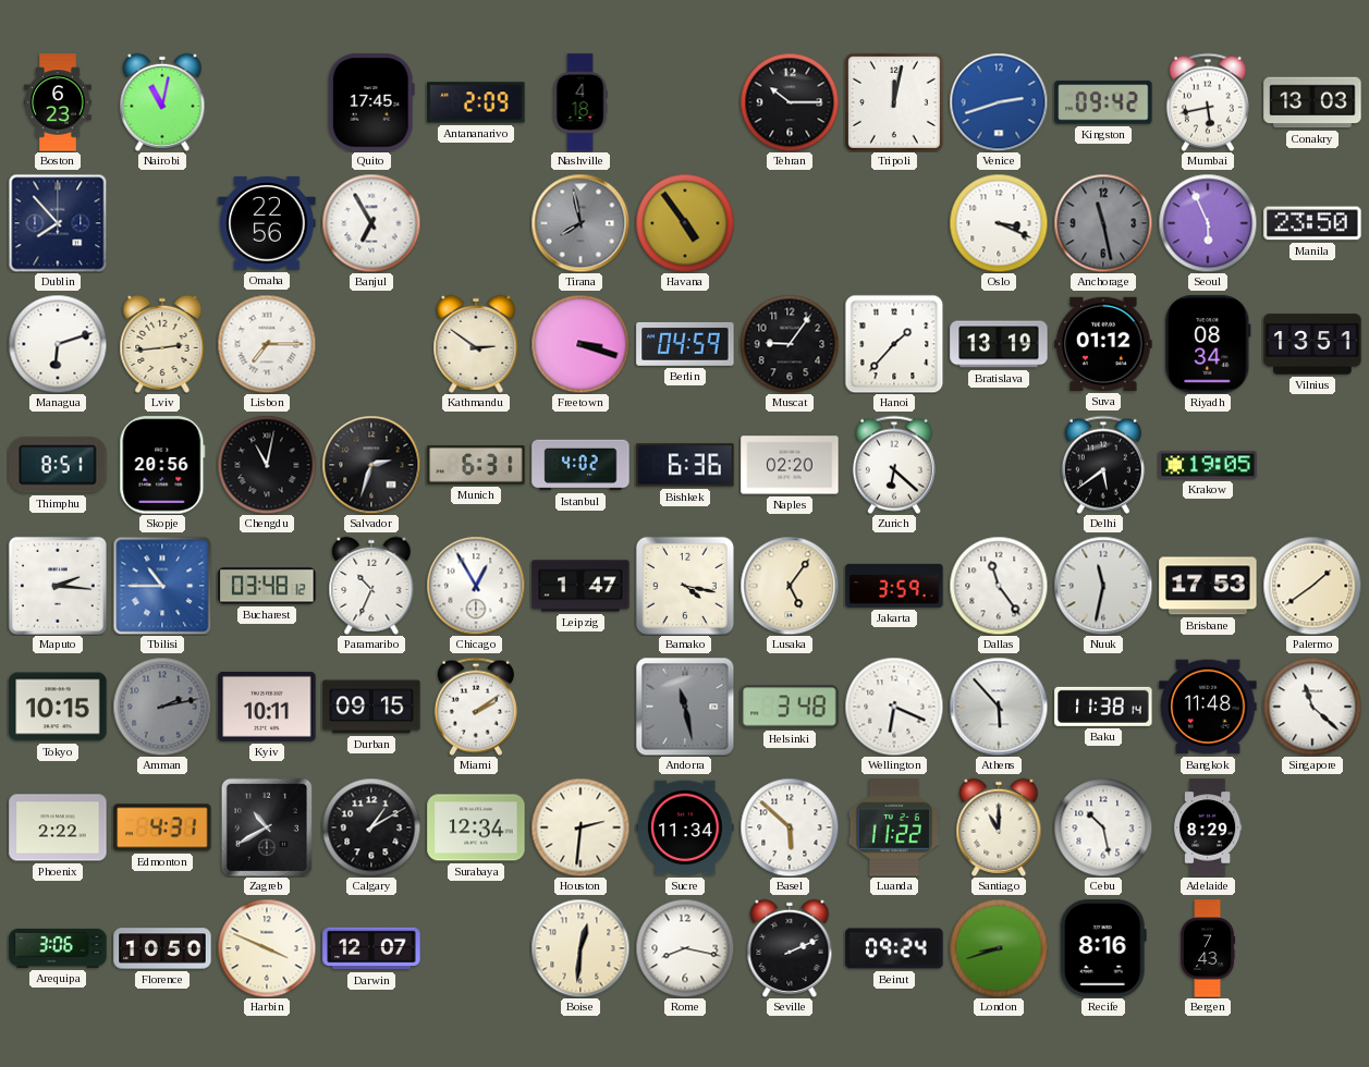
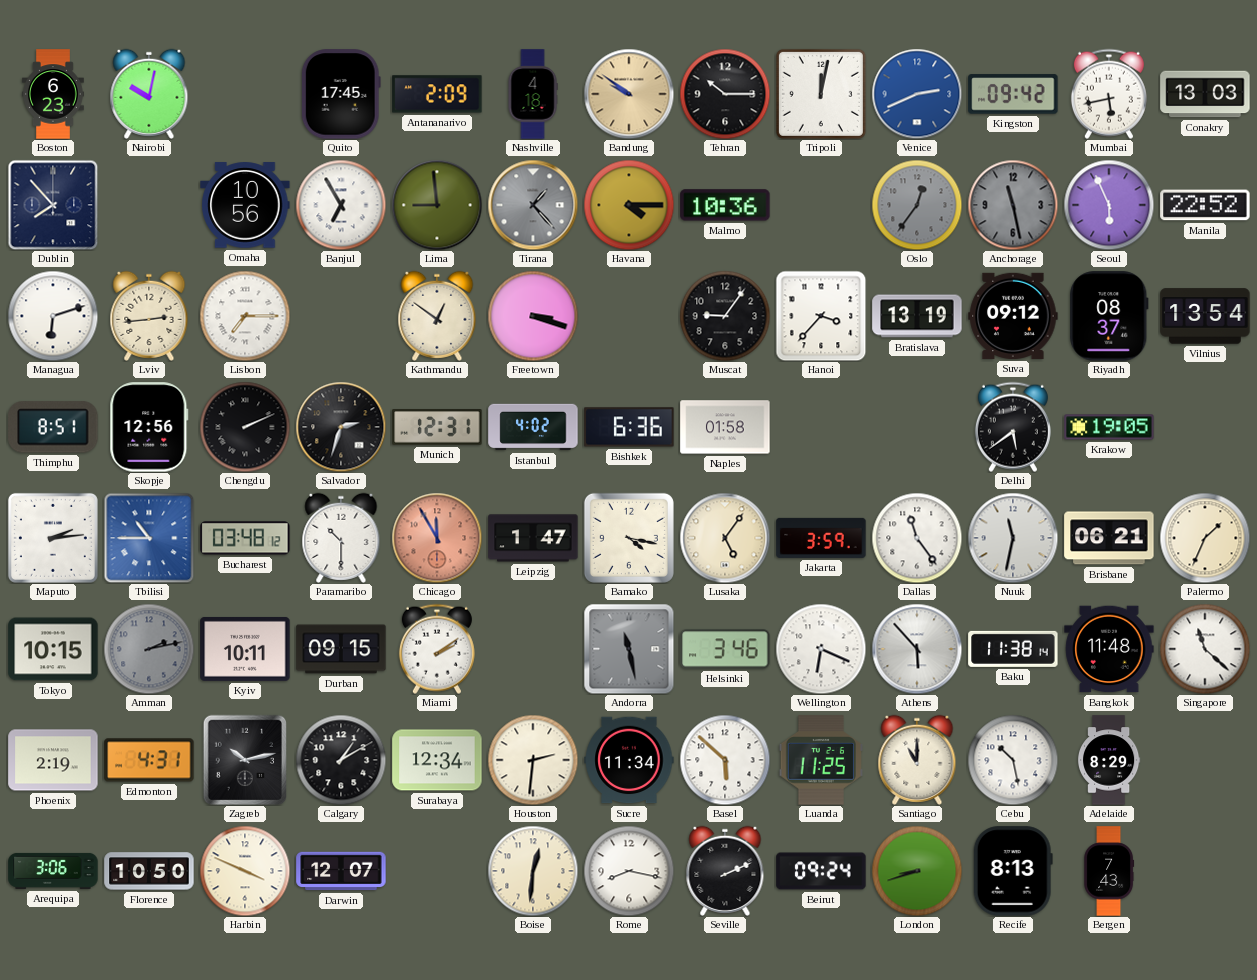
Nairobi: 11:02 -> 10:02 (149, 94)
Bandung: none -> 9:51 (629, 94)
Venice: 2:42 -> 2:41 (917, 94)
Omaha: 22:56 -> 10:56 (245, 205)
Lima: none -> 8:59 (437, 205)
Tirana: 7:58 -> 1:23 (533, 205)
Havana: 4:54 -> 4:15 (629, 205)
Malmo: none -> 10:36 (725, 205)
Oslo: 3:19 -> 12:36 (917, 205)
Oslo dial: white -> grey (917, 205)
Manila: 23:50 -> 22:52 (1205, 205)
Kathmandu: 2:51 -> 12:51 (437, 316)
Berlin: 04:59 -> none (685, 344)
Hanoi: 1:37 -> 3:37 (821, 316)
Suva: 01:12 -> 09:12 (1013, 316)
Riyadh: 08:34 -> 08:37 (1109, 316)
Vilnius: 13:51 -> 13:54 (1205, 316)
Skopje: 20:56 -> 12:56 (149, 427)
Chengdu: 11:02 -> 2:11 (245, 427)
Munich: 6:31 -> 12:31 (437, 427)
Naples: 02:20 -> 01:58 (725, 427)
Zurich: 6:22 -> none (894, 465)
Maputo: 2:16 -> 2:14 (53, 538)
Paramaribo: 10:34 -> 10:30 (341, 538)
Chicago: 12:55 -> 11:55 (437, 538)
Chicago dial: white -> salmon (437, 538)
Brisbane: 17:53 -> 06:21 (1109, 538)
Palermo: 1:39 -> 1:34 (1205, 538)
Helsinki: 3:48 -> 3:46 (725, 649)
Phoenix: 2:22 -> 2:19 (53, 760)
Zagreb: 10:40 -> 10:13 (244, 760)
Luanda: 11:22 -> 11:25 (821, 760)
Recife: 8:16 -> 8:13 (1013, 871)
